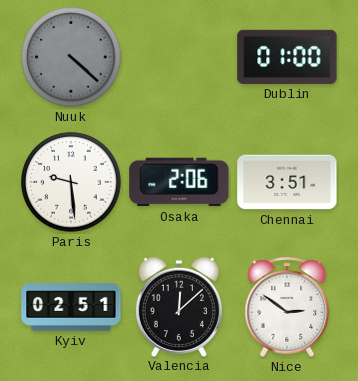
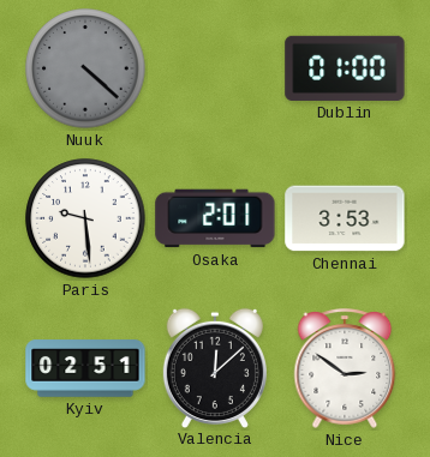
Osaka: 2:06 -> 2:01 (215, 218)
Chennai: 3:51 -> 3:53 (345, 218)
